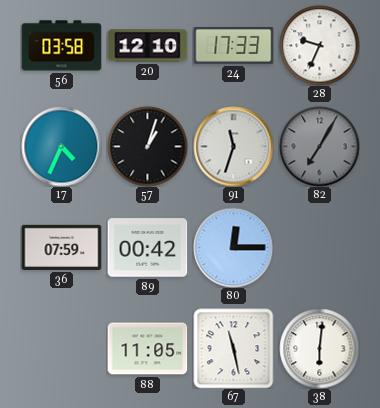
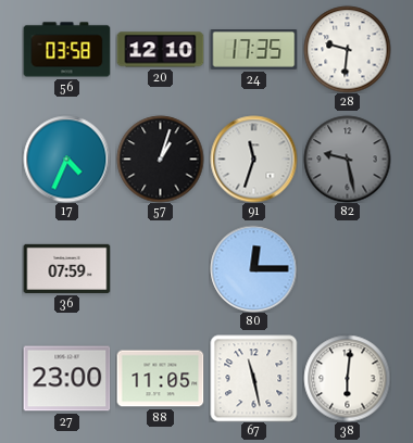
24: 17:33 -> 17:35 (253, 50)
28: 9:34 -> 9:31 (347, 49)
82: 7:05 -> 9:28 (347, 159)
89: 00:42 -> none (147, 248)
27: none -> 23:00 (66, 379)
